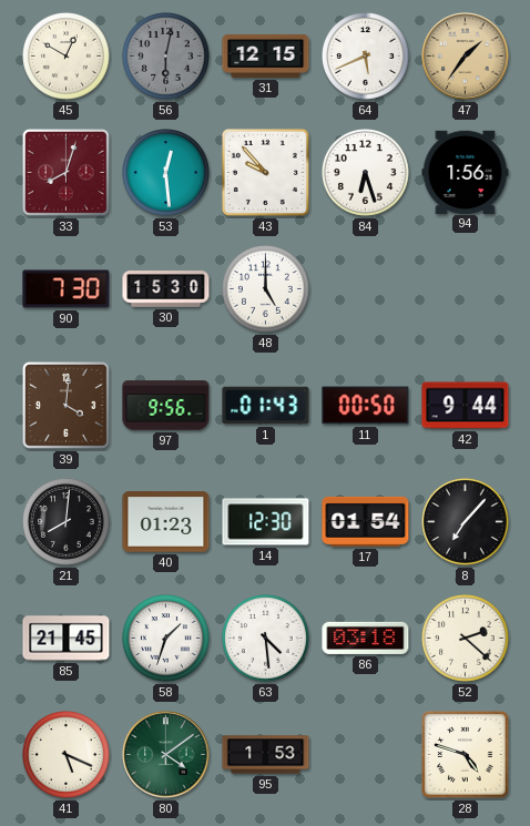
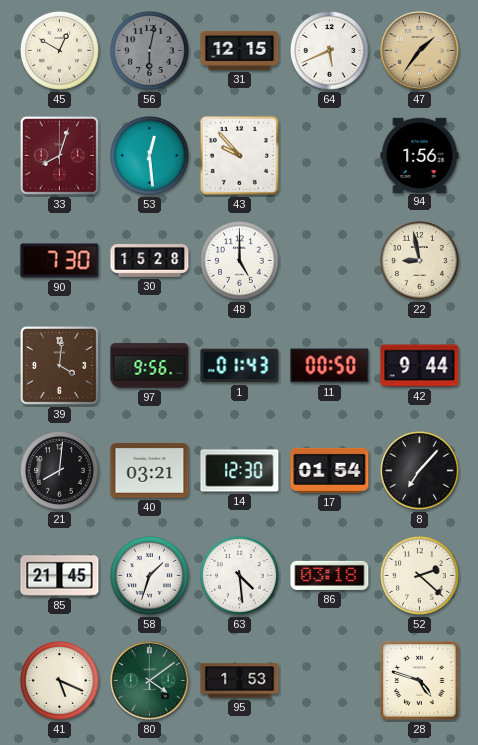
84: 6:27 -> none (366, 173)
30: 15:30 -> 15:28 (150, 261)
22: none -> 8:58 (420, 261)
40: 01:23 -> 03:21 (150, 471)
